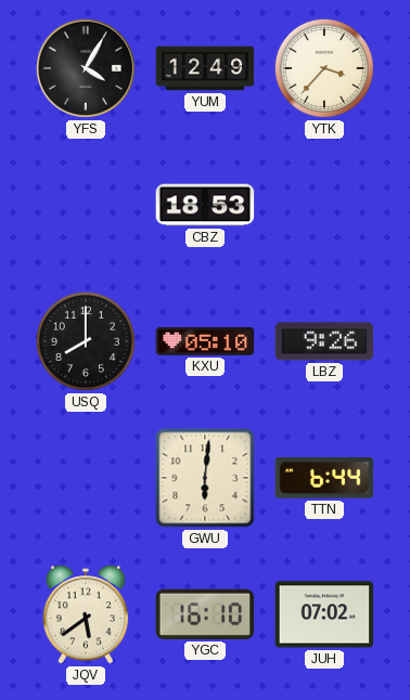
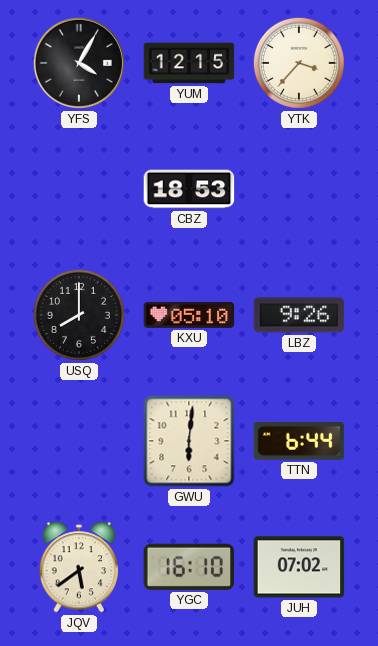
YUM: 12:49 -> 12:15 (189, 63)
